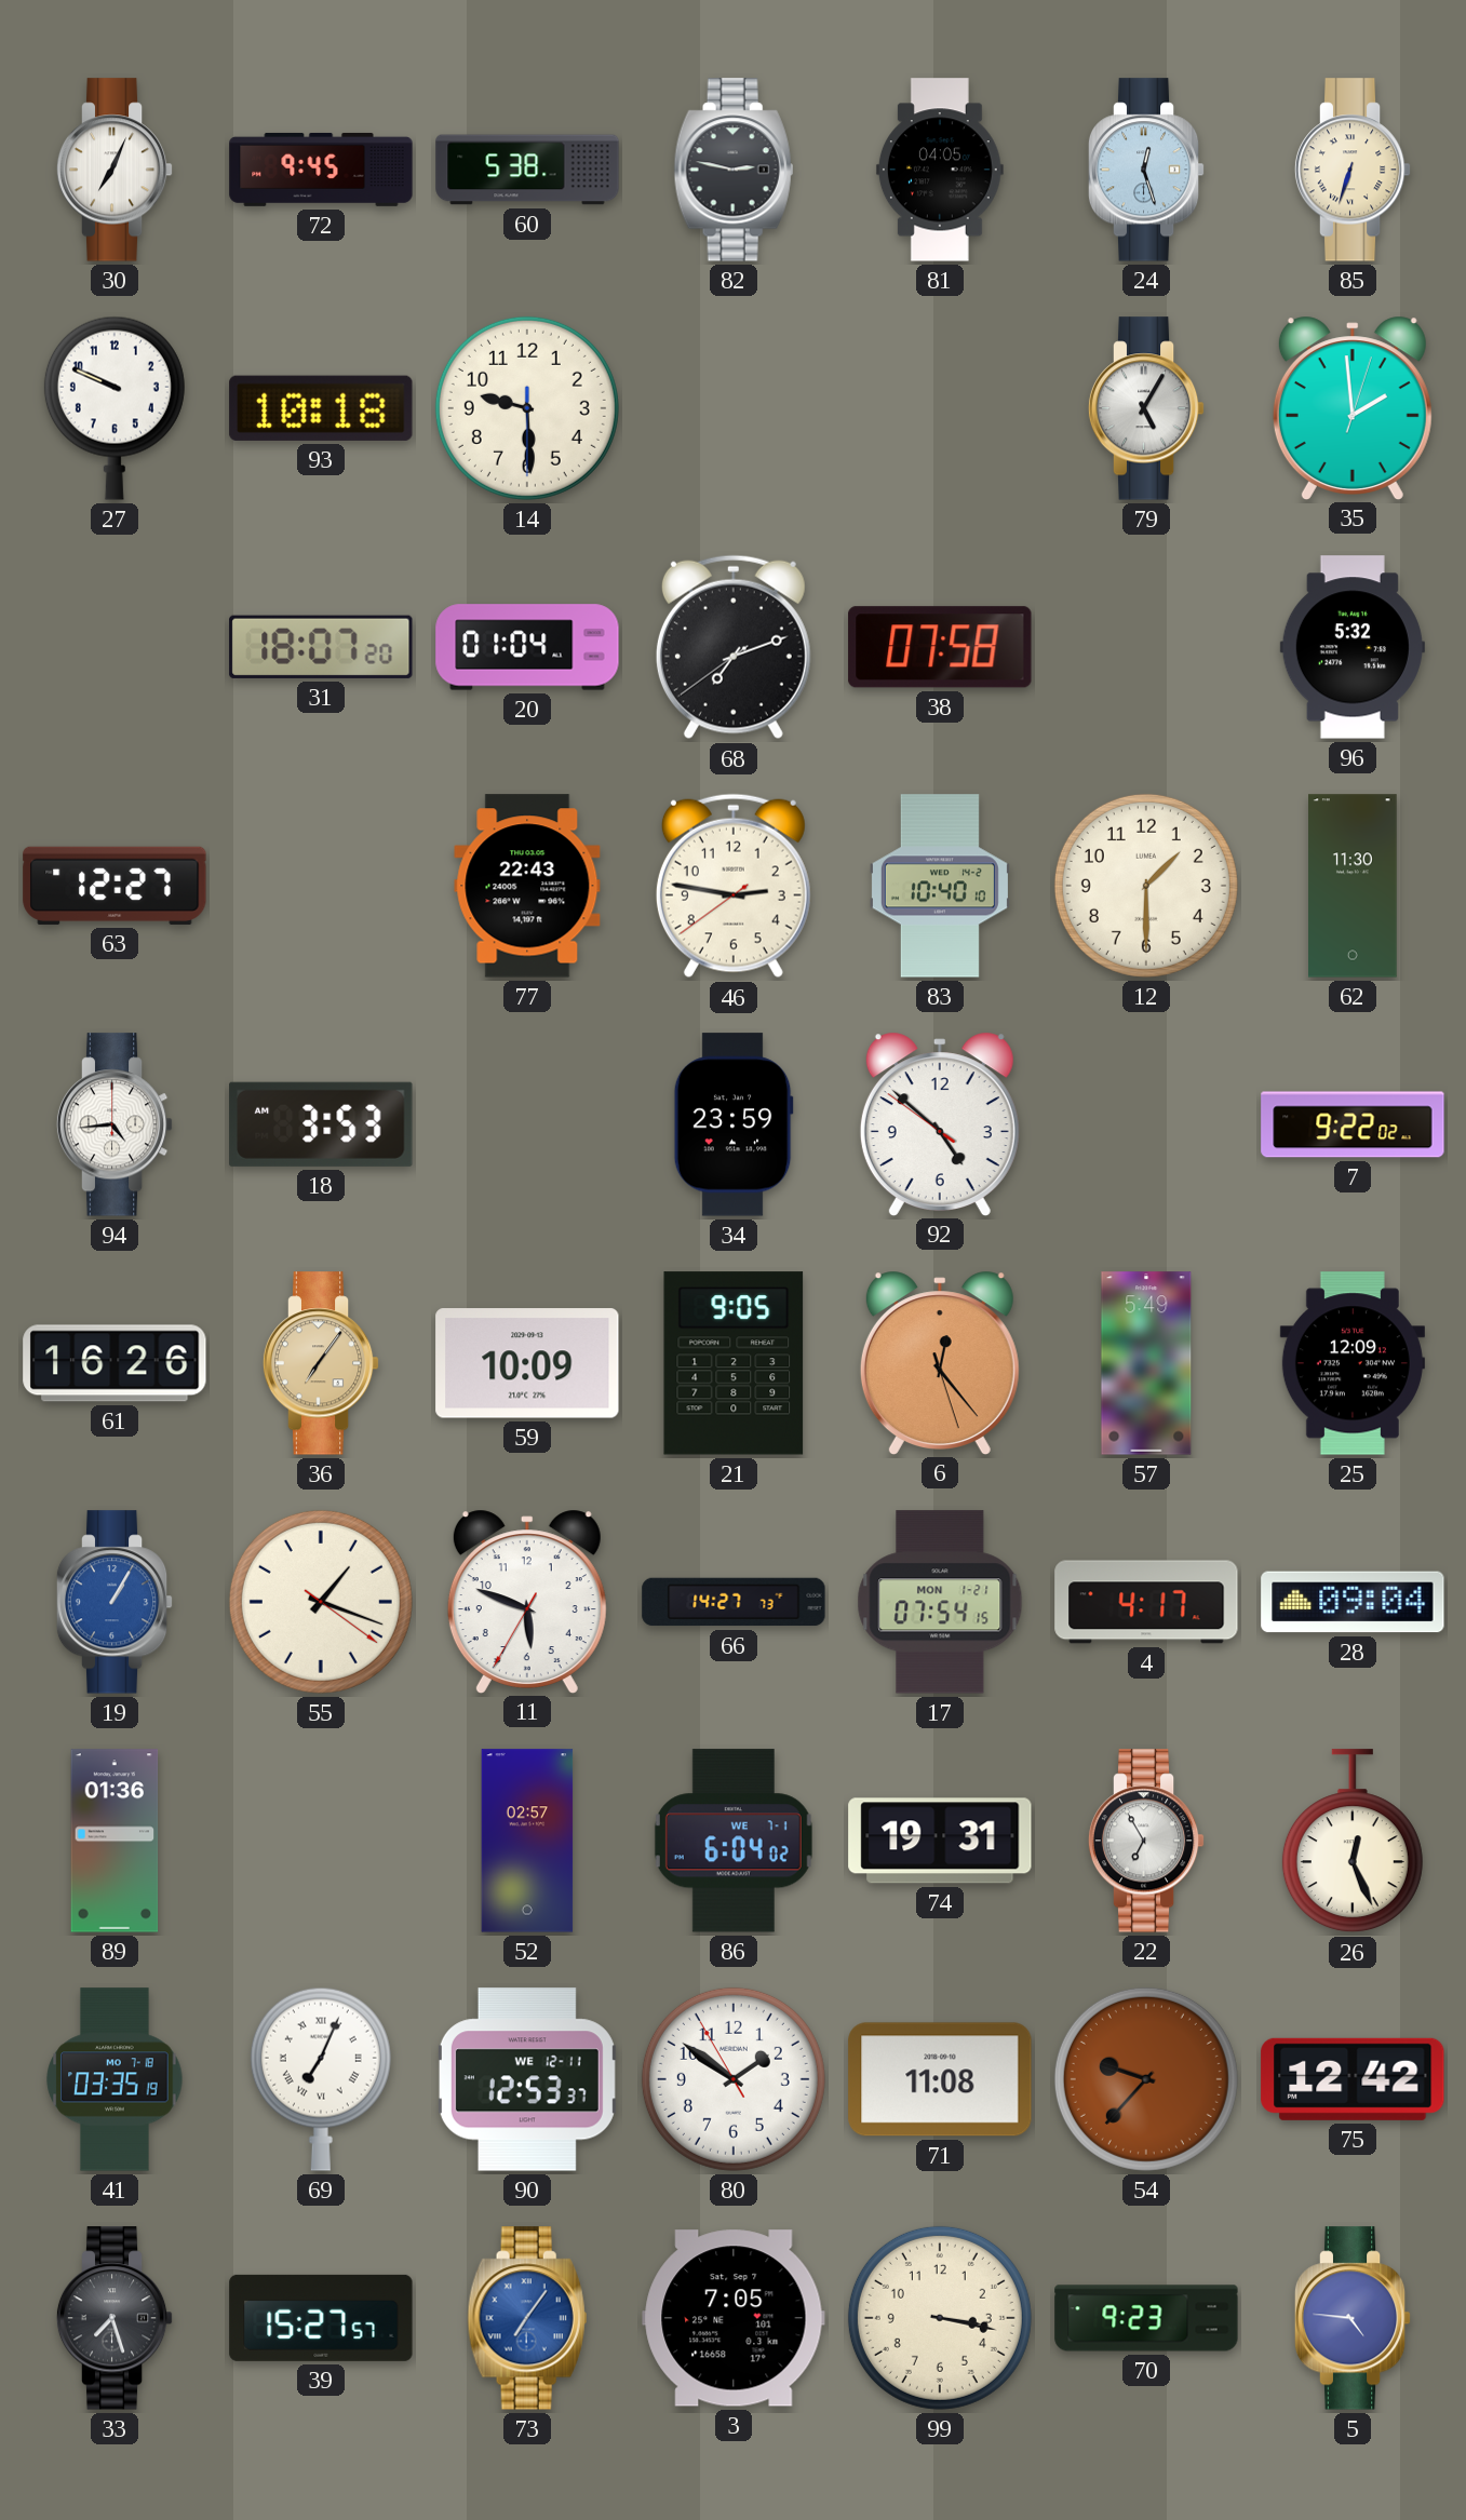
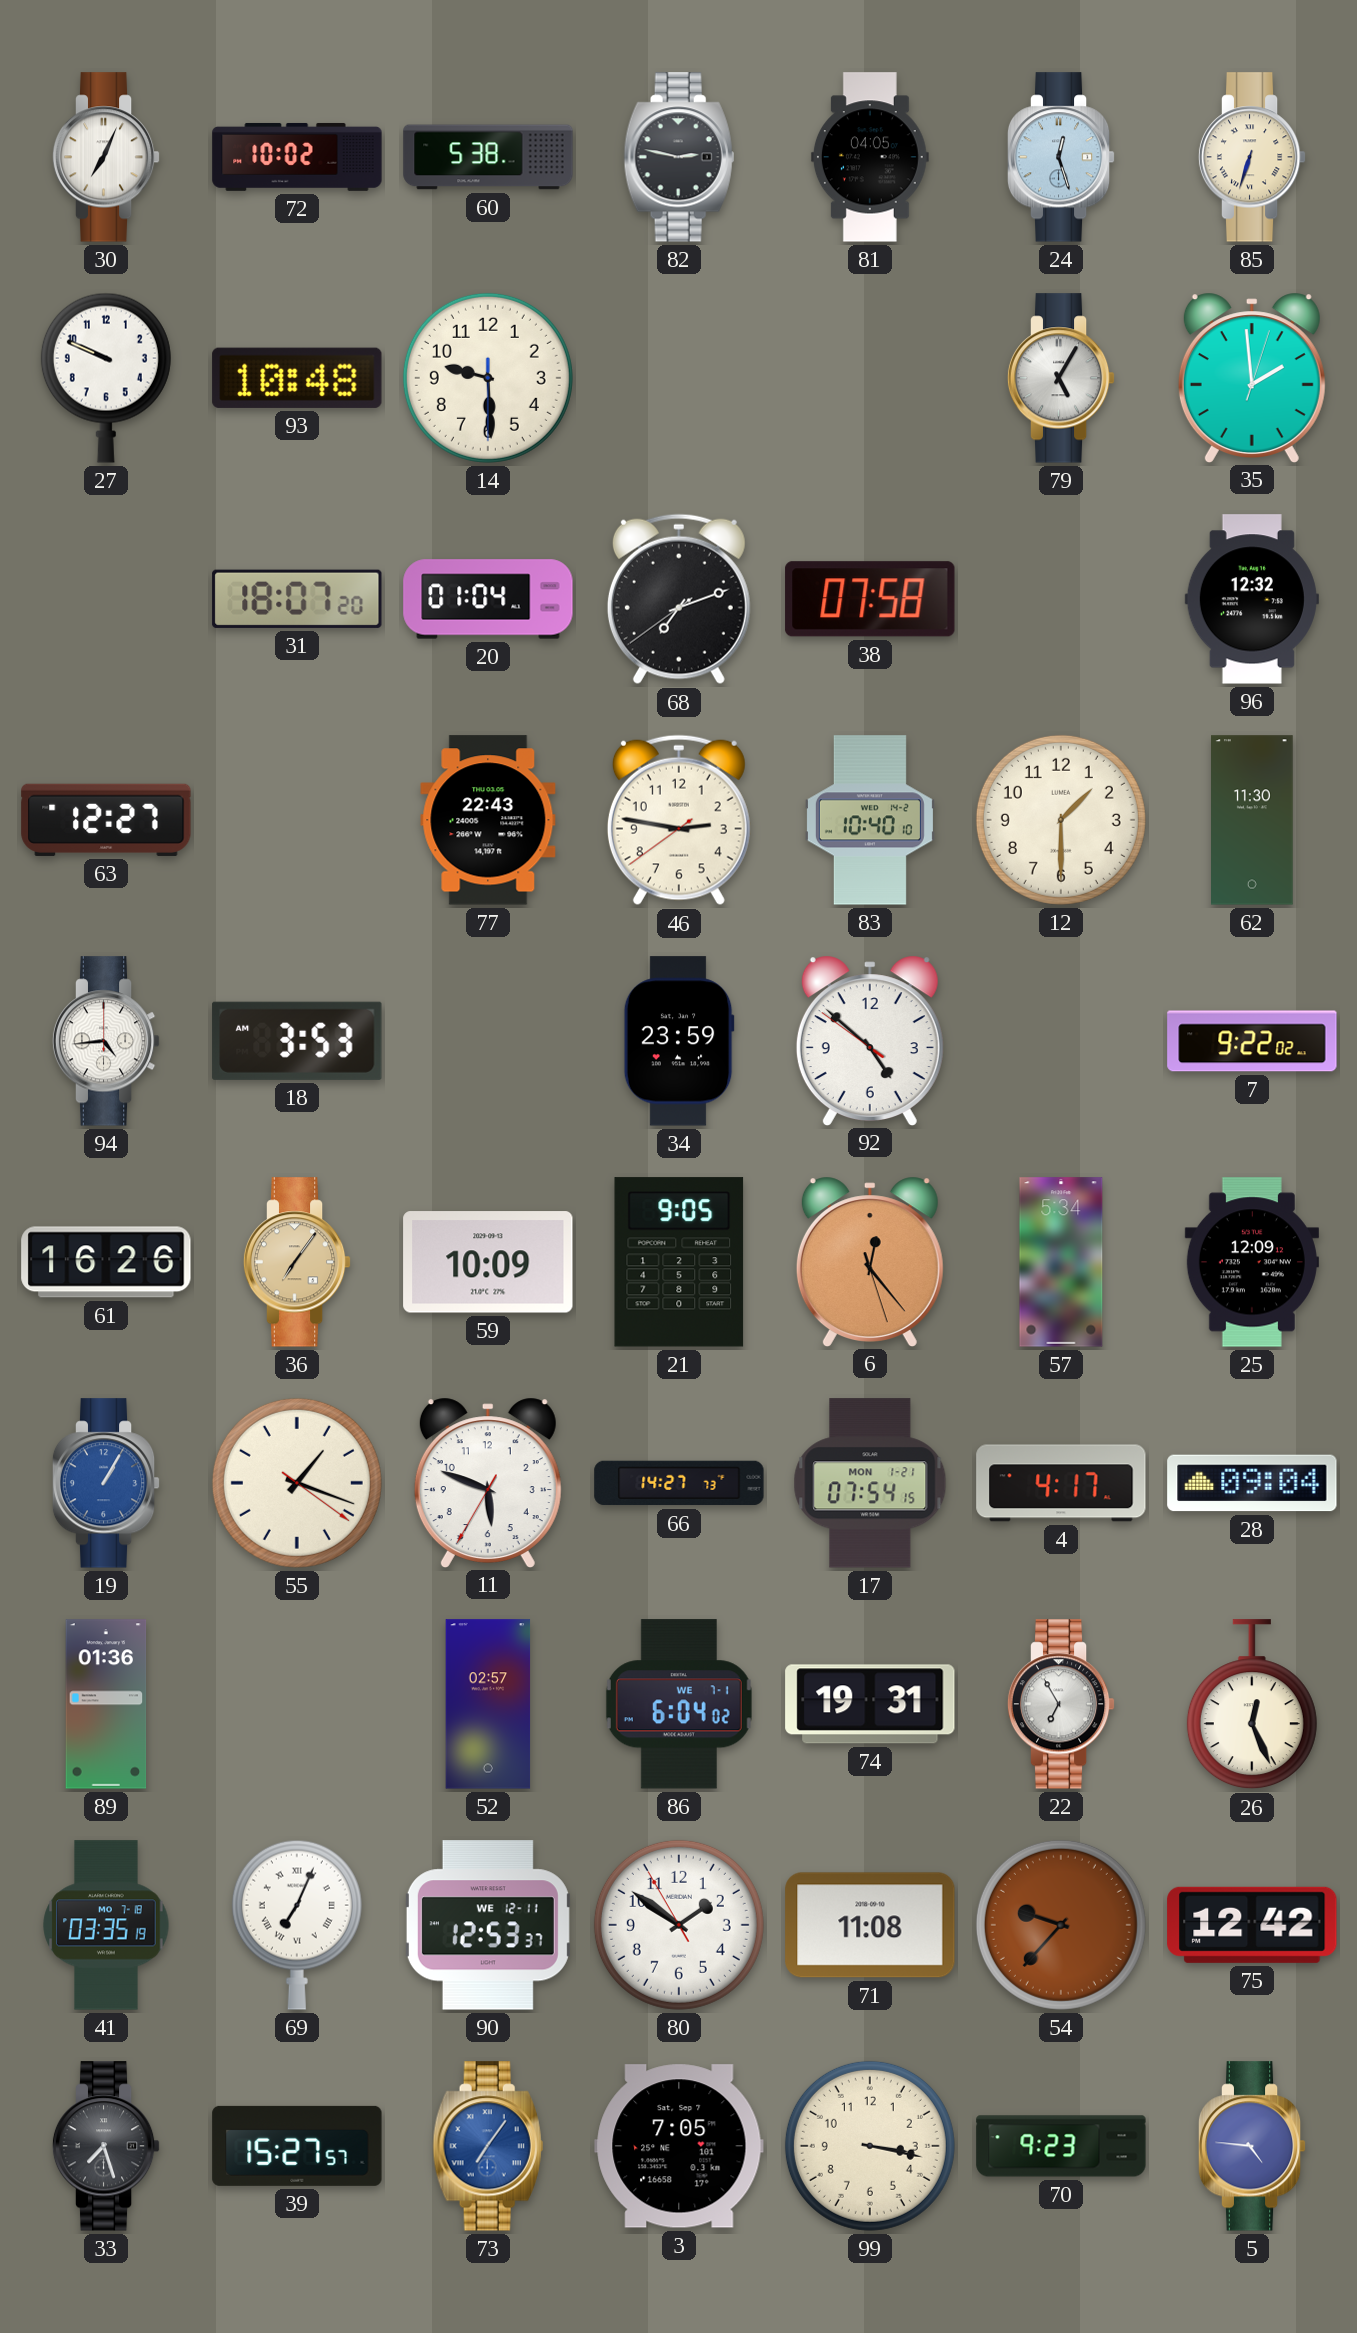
72: 9:45 -> 10:02 (297, 157)
93: 10:18 -> 10:48 (297, 378)
96: 5:32 -> 12:32 (1252, 599)
57: 5:49 -> 5:34 (1061, 1262)
